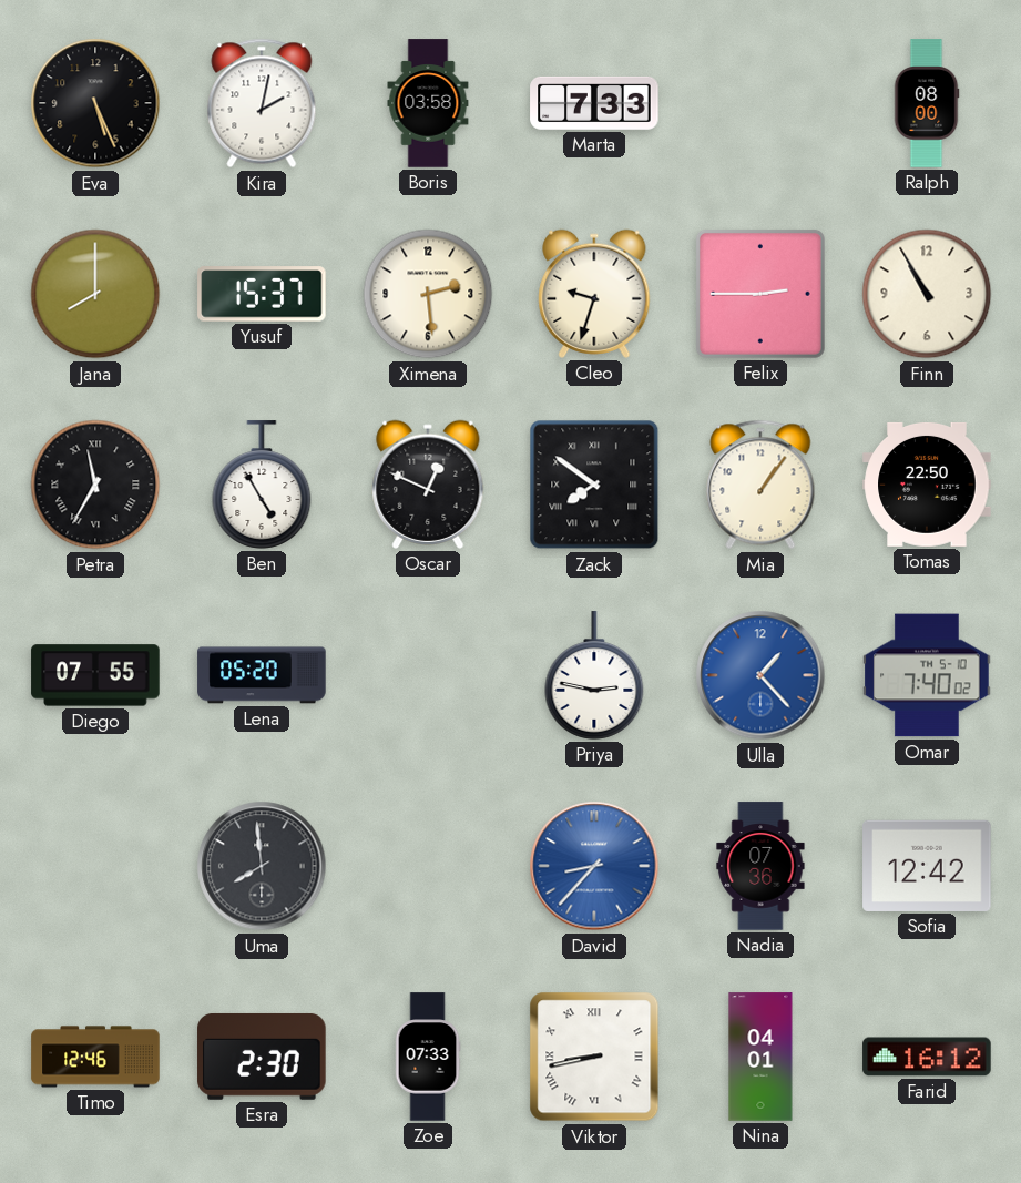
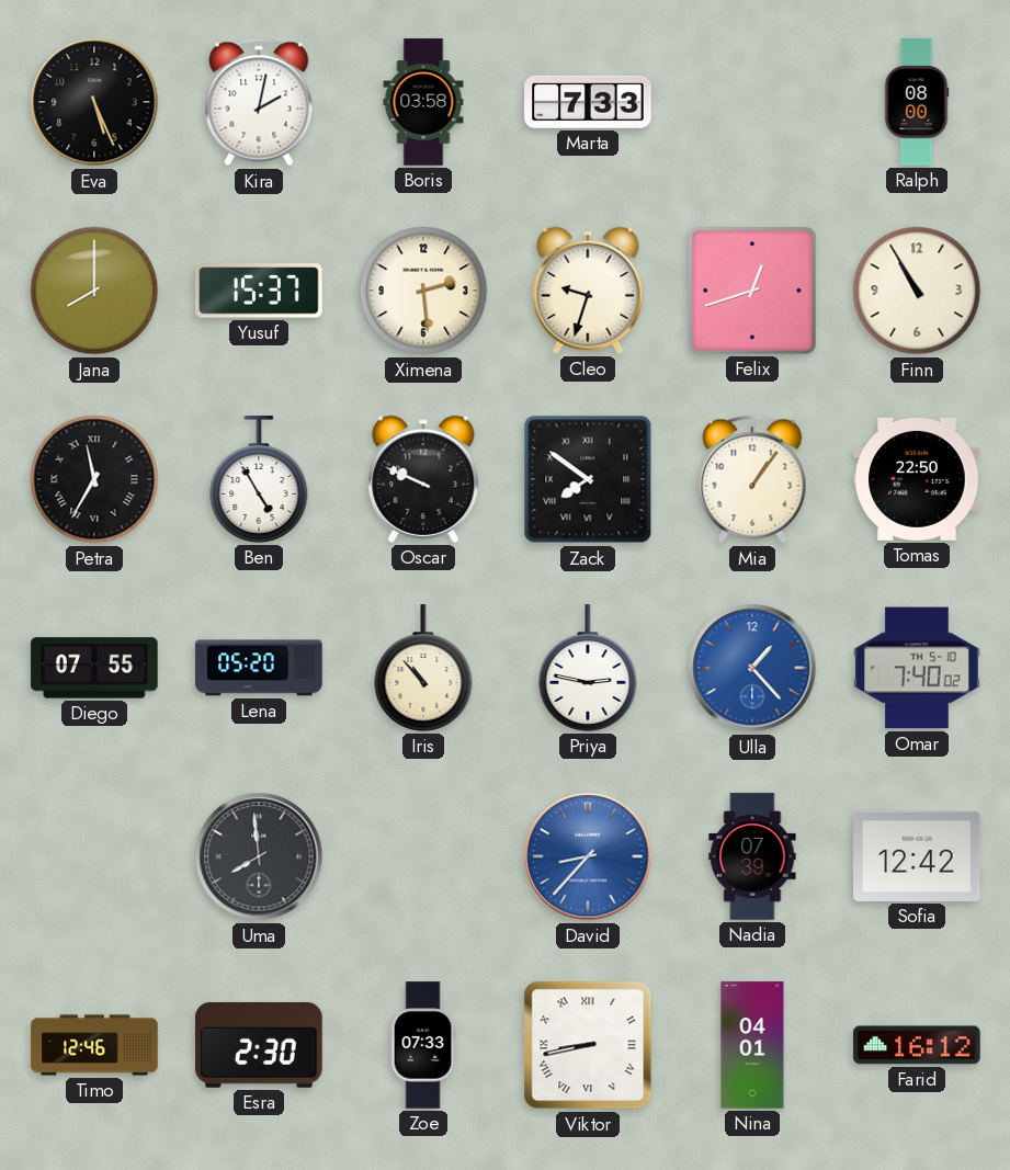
Felix: 2:45 -> 12:42 (752, 291)
Oscar: 12:49 -> 9:49 (423, 479)
Iris: none -> 10:53 (423, 668)
Nadia: 07:36 -> 07:39 (752, 856)
